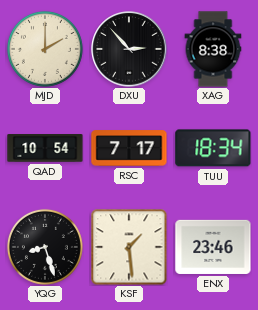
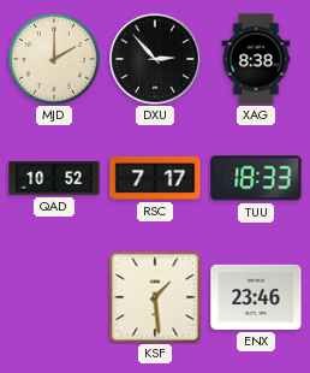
QAD: 10:54 -> 10:52 (54, 178)
TUU: 18:34 -> 18:33 (256, 178)
YQG: 8:27 -> none (45, 247)
